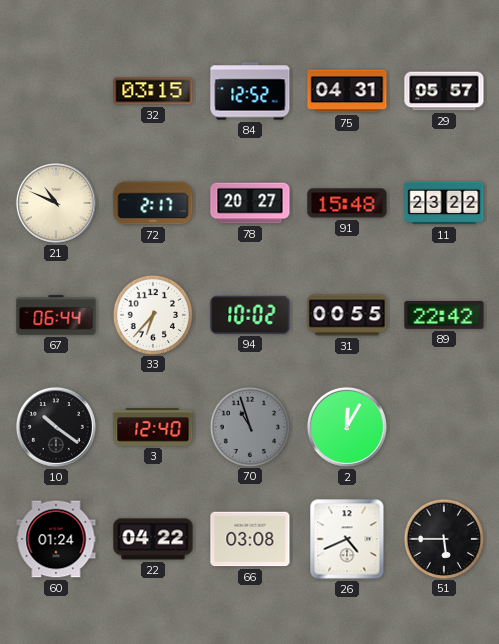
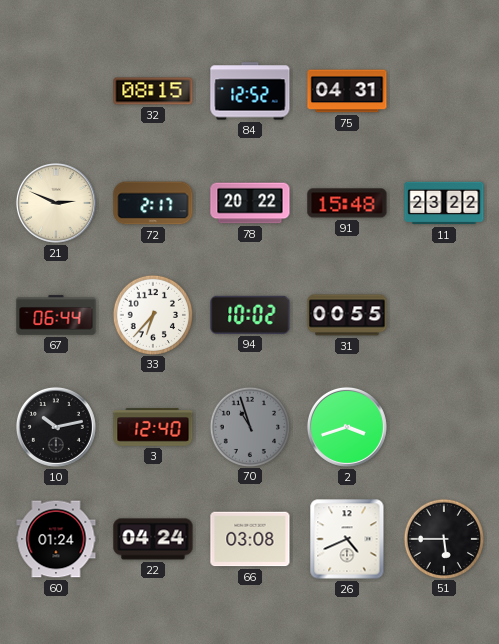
32: 03:15 -> 08:15 (153, 91)
29: 05:57 -> none (444, 91)
21: 10:49 -> 2:49 (56, 203)
78: 20:27 -> 20:22 (250, 203)
89: 22:42 -> none (444, 315)
10: 10:21 -> 10:13 (56, 427)
2: 12:05 -> 3:42 (347, 427)
22: 04:22 -> 04:24 (153, 539)
